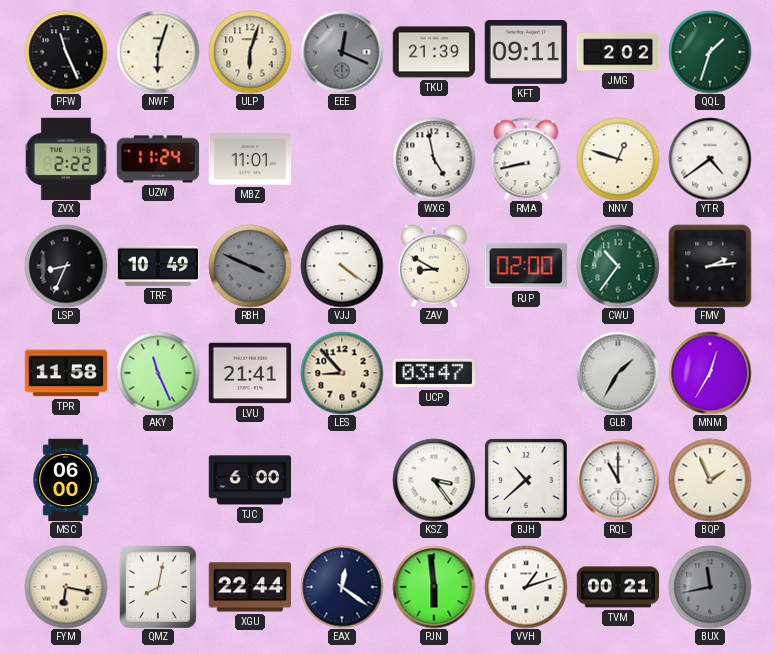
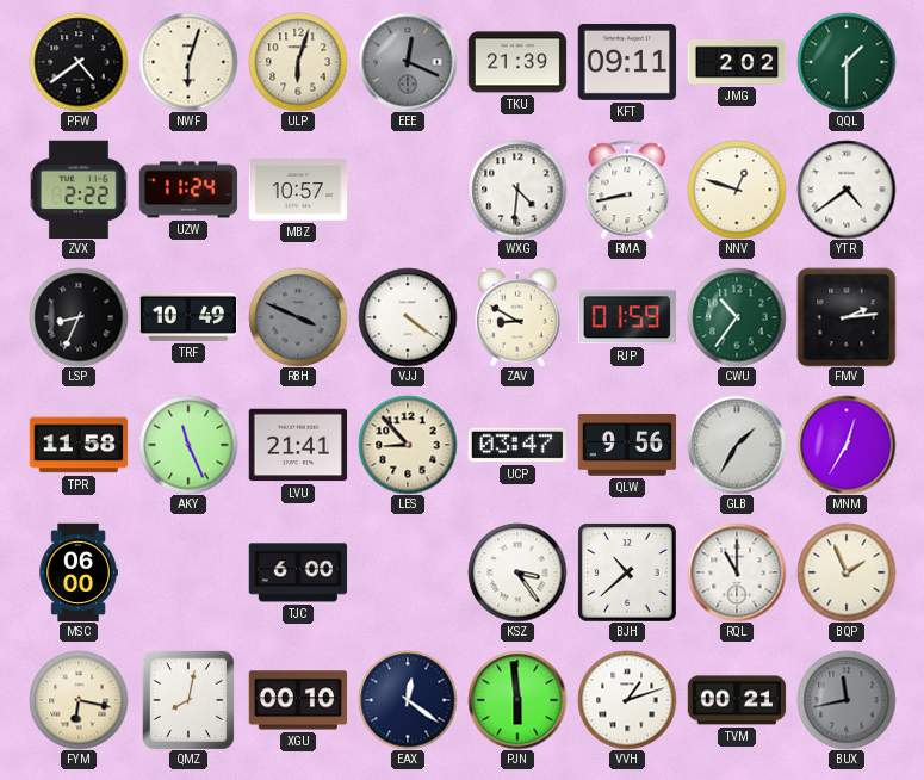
PFW: 11:26 -> 4:39 (79, 62)
QQL: 1:33 -> 1:30 (847, 62)
MBZ: 11:01 -> 10:57 (298, 190)
WXG: 4:58 -> 4:31 (517, 190)
RJP: 02:00 -> 01:59 (626, 317)
QLW: none -> 9:56 (627, 445)
XGU: 22:44 -> 00:10 (298, 700)
